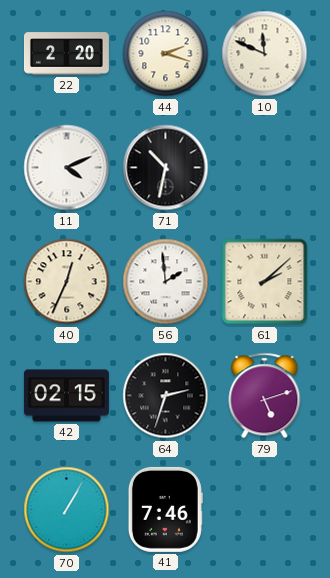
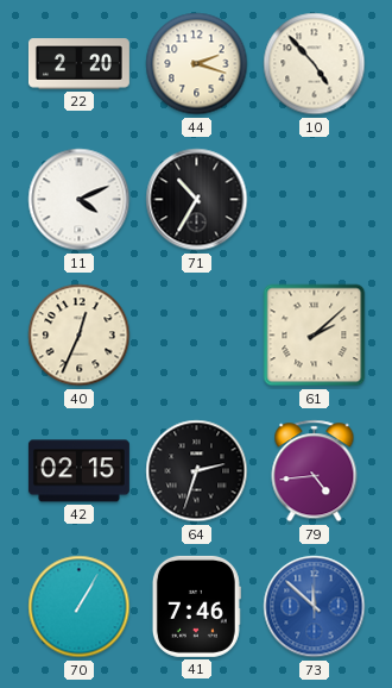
10: 11:49 -> 4:53 (315, 64)
71: 10:32 -> 10:35 (197, 200)
56: 1:59 -> none (166, 282)
79: 5:12 -> 4:44 (315, 471)
73: none -> 11:52 (315, 607)
